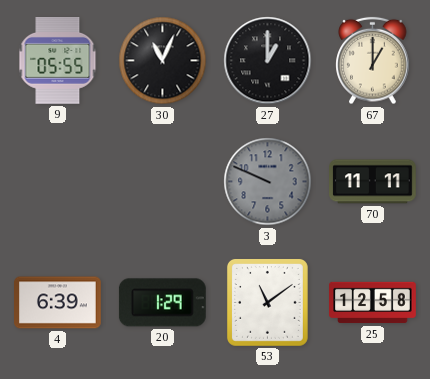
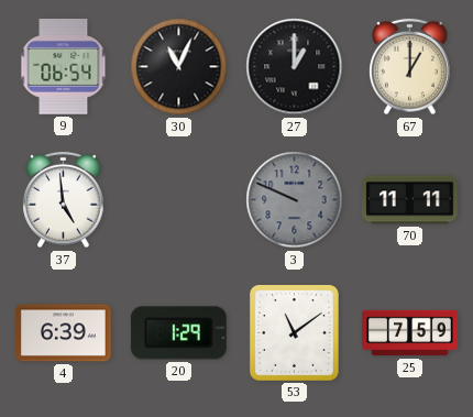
9: 05:55 -> 06:54 (64, 67)
37: none -> 4:59 (64, 200)
25: 12:58 -> 7:59 (410, 333)
